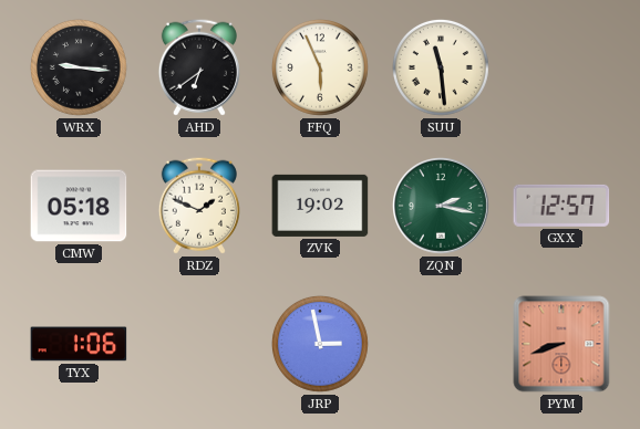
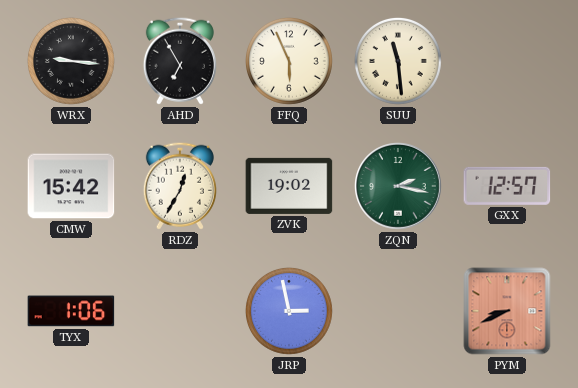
AHD: 6:39 -> 6:55 (180, 61)
CMW: 05:18 -> 15:42 (71, 186)
RDZ: 1:49 -> 12:35 (180, 186)
PYM: 8:42 -> 8:41 (507, 311)
